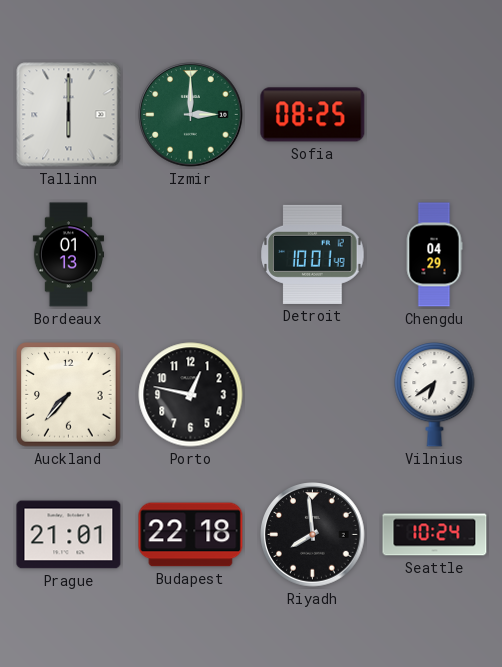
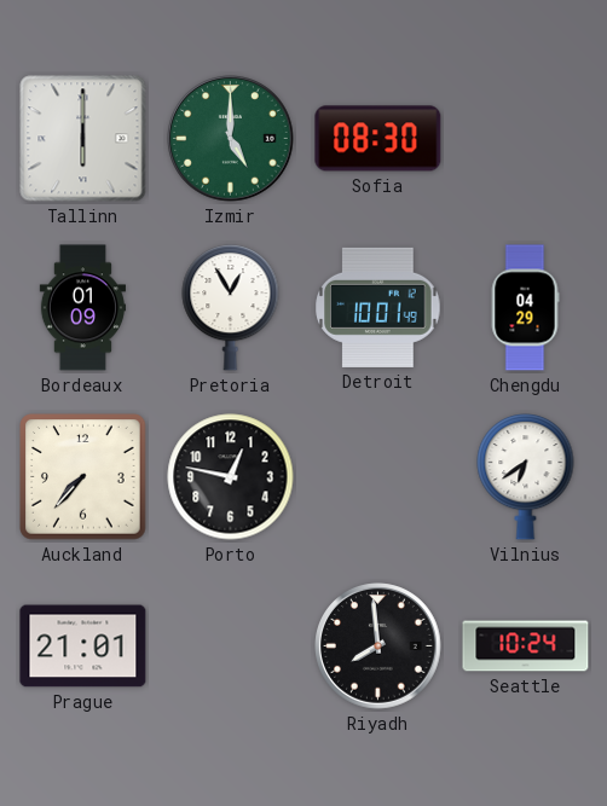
Izmir: 3:00 -> 5:00 (231, 139)
Sofia: 08:25 -> 08:30 (378, 139)
Bordeaux: 01:13 -> 01:09 (82, 308)
Pretoria: none -> 12:55 (231, 308)
Budapest: 22:18 -> none (191, 535)
